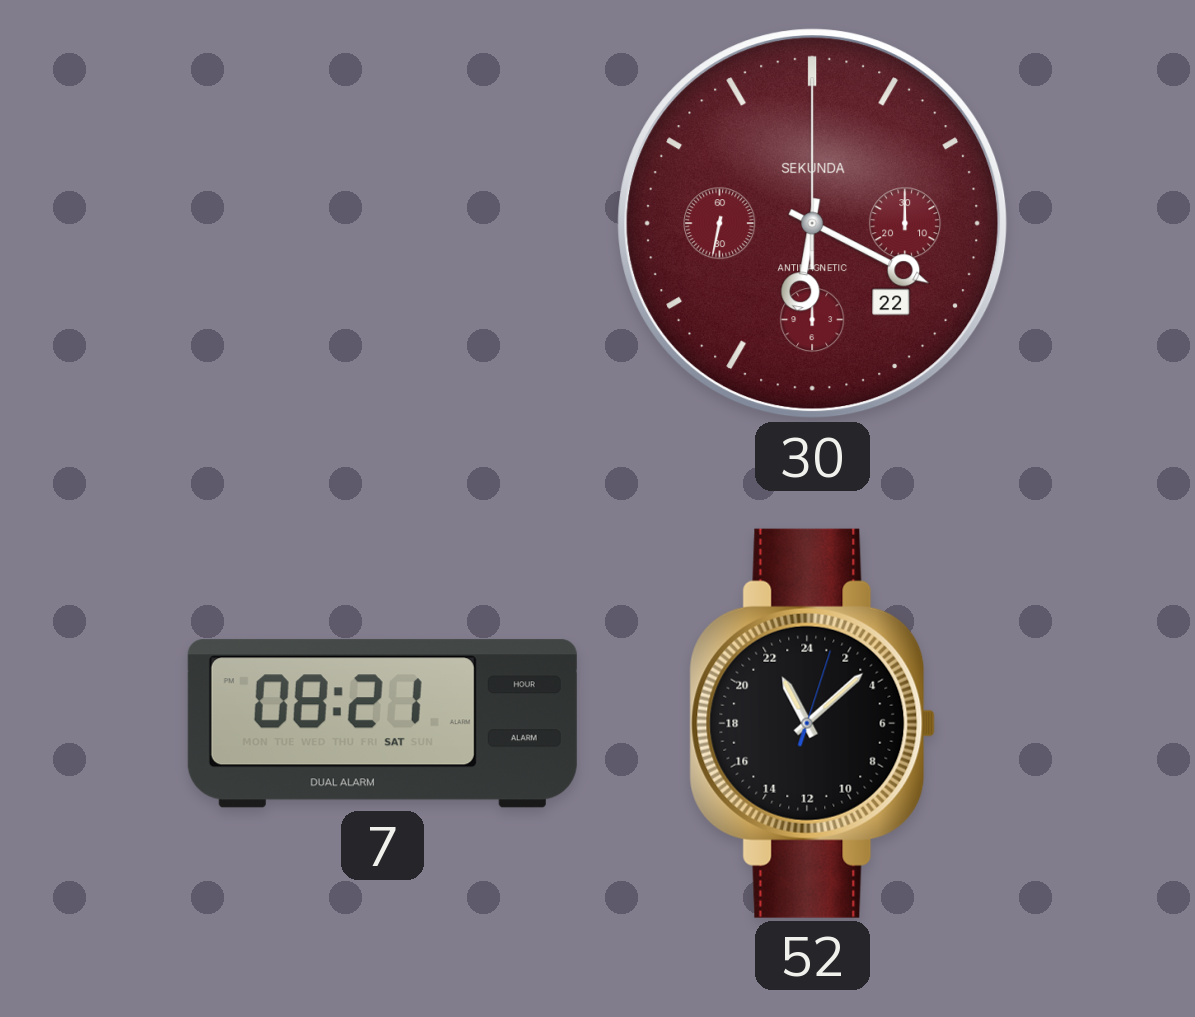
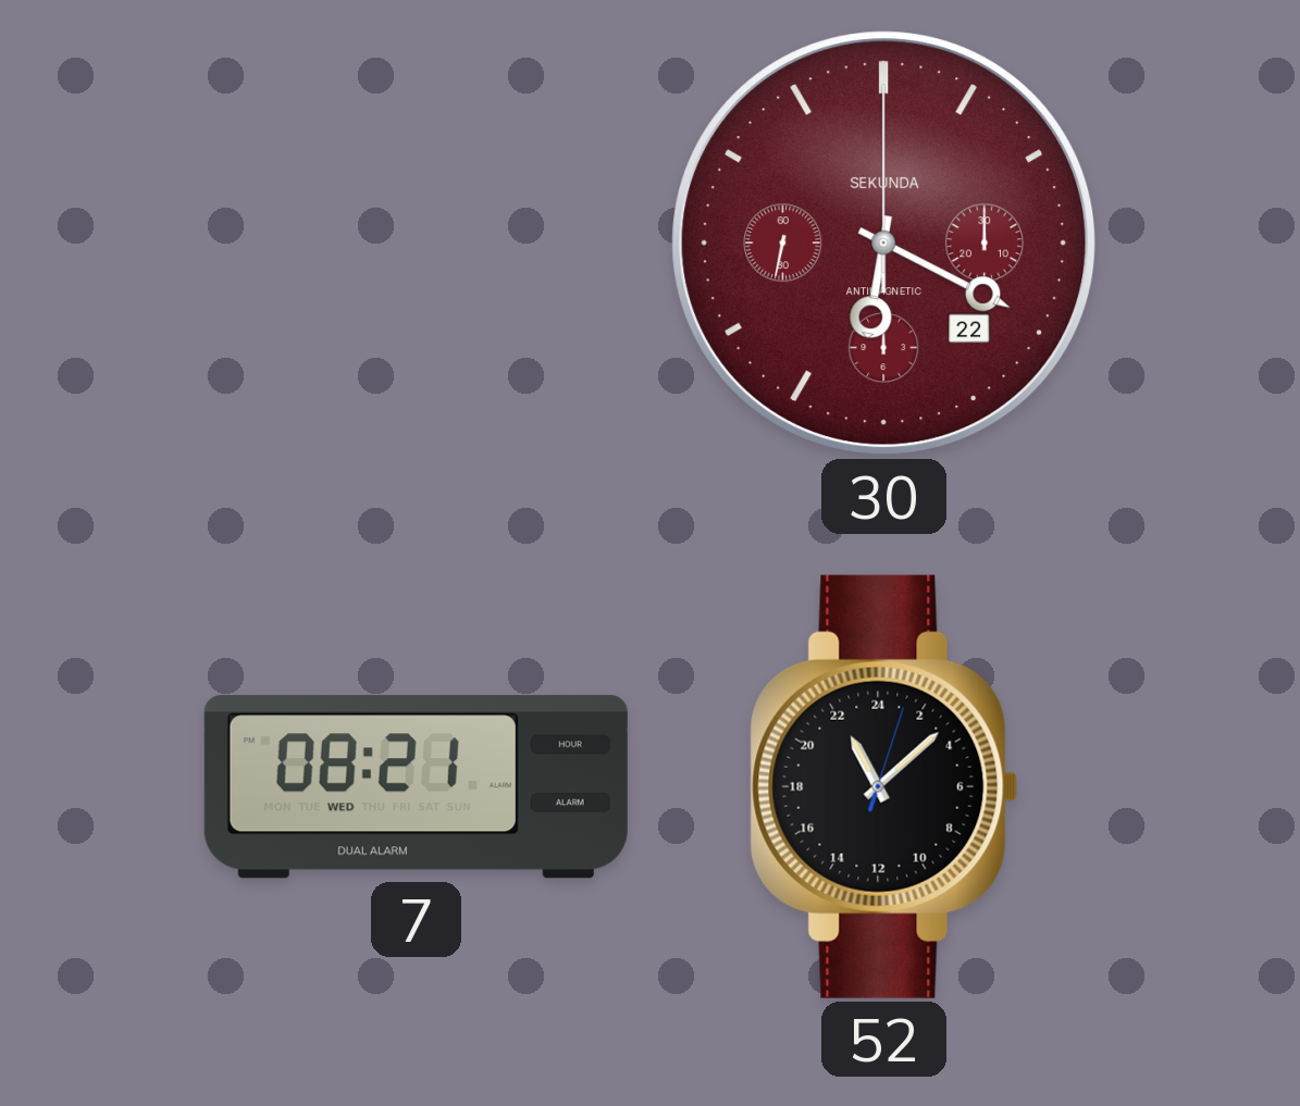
7 date: SAT -> WED (416, 787)
